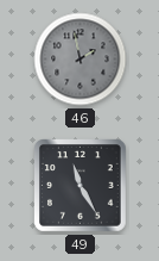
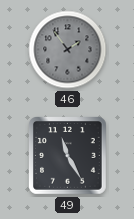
46: 1:58 -> 1:54 (68, 50)
